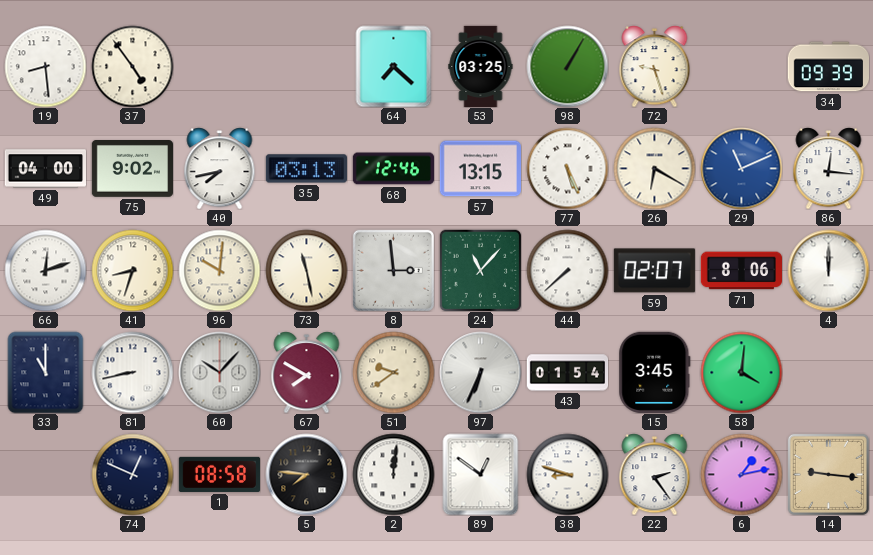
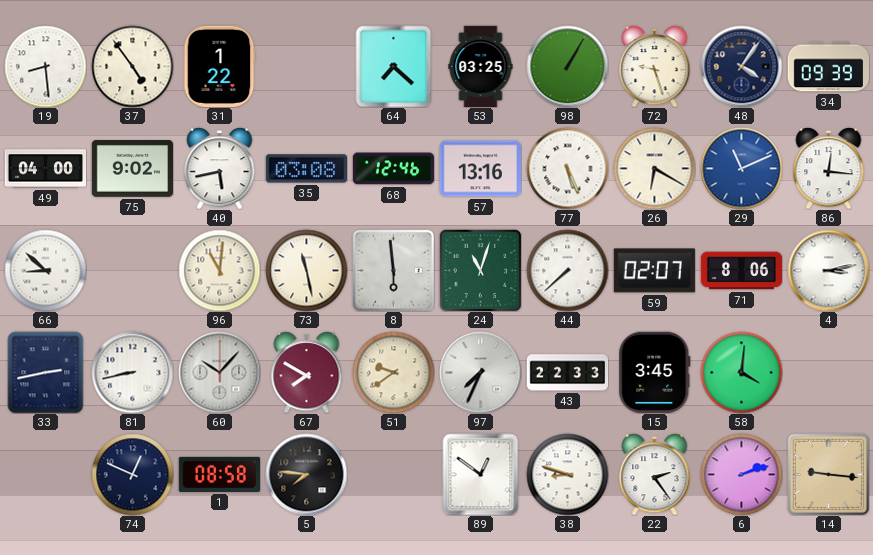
31: none -> 1:22 (219, 66)
48: none -> 4:06 (741, 66)
40: 7:43 -> 5:43 (220, 168)
35: 03:13 -> 03:08 (306, 169)
57: 13:15 -> 13:16 (480, 169)
66: 12:12 -> 8:52 (45, 270)
41: 8:33 -> none (132, 270)
96: 10:01 -> 11:01 (219, 270)
8: 2:59 -> 5:59 (393, 270)
24: 11:07 -> 11:03 (480, 270)
4: 12:00 -> 3:13 (828, 270)
33: 11:00 -> 2:43 (46, 372)
97: 6:34 -> 7:34 (480, 372)
43: 01:54 -> 22:33 (567, 373)
2: 12:01 -> none (393, 474)
6: 1:13 -> 2:12 (741, 474)
